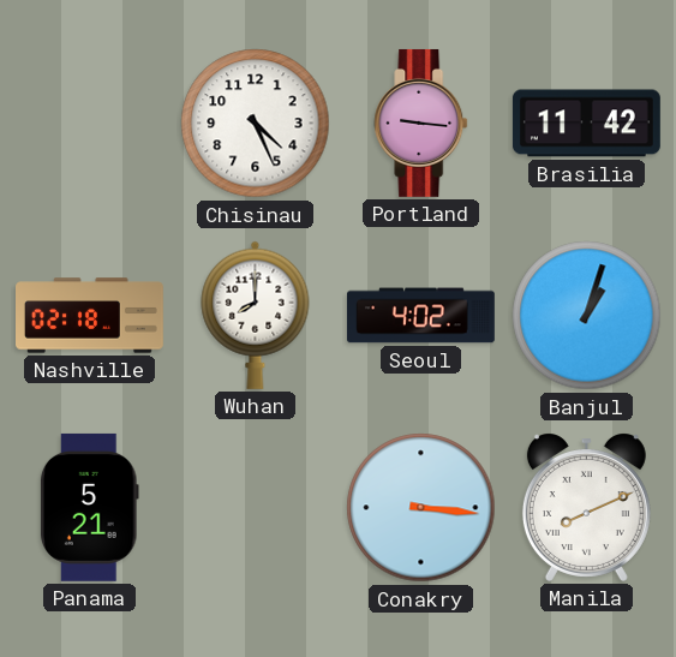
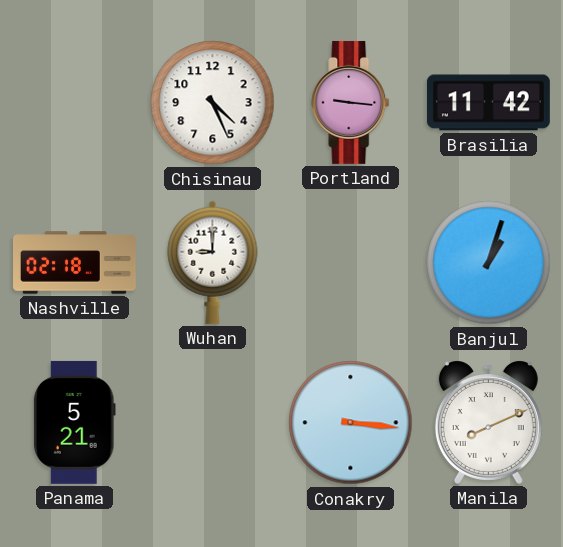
Wuhan: 8:00 -> 9:00 (213, 262)
Seoul: 4:02 -> none (420, 316)
